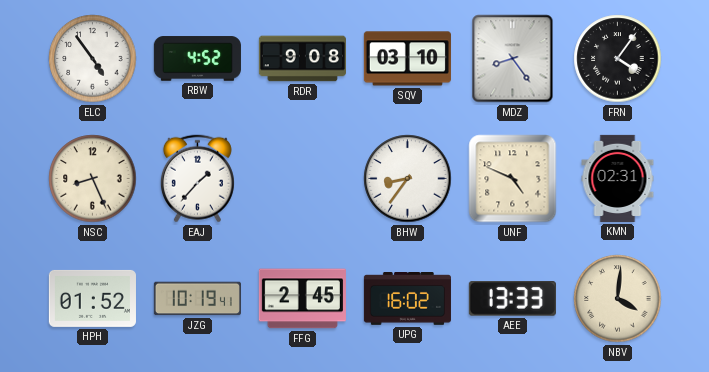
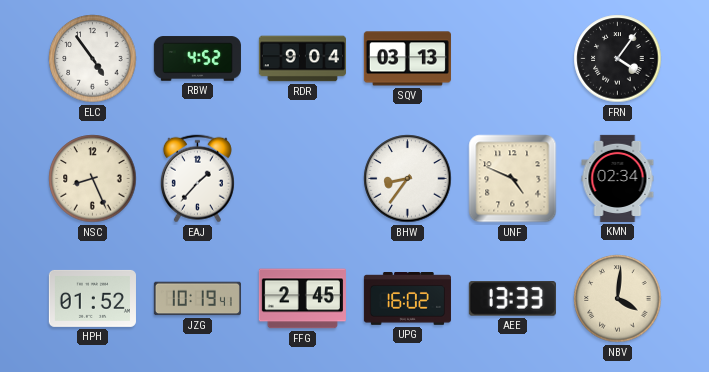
RDR: 9:08 -> 9:04 (302, 59)
SQV: 03:10 -> 03:13 (407, 59)
MDZ: 8:24 -> none (513, 59)
KMN: 02:31 -> 02:34 (618, 178)
